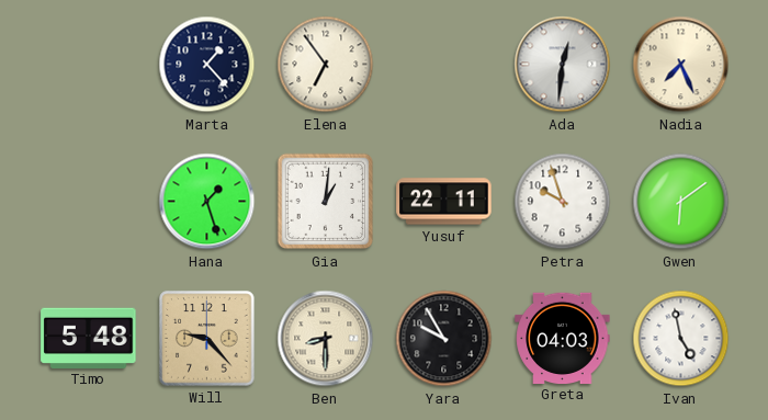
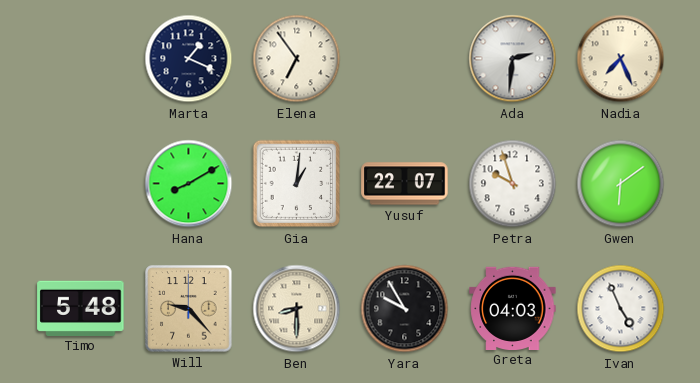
Marta: 1:23 -> 1:19 (189, 59)
Ada: 12:31 -> 2:31 (513, 59)
Hana: 1:27 -> 8:10 (189, 184)
Yusuf: 22:11 -> 22:07 (405, 184)
Ivan: 4:58 -> 4:56 (621, 309)
